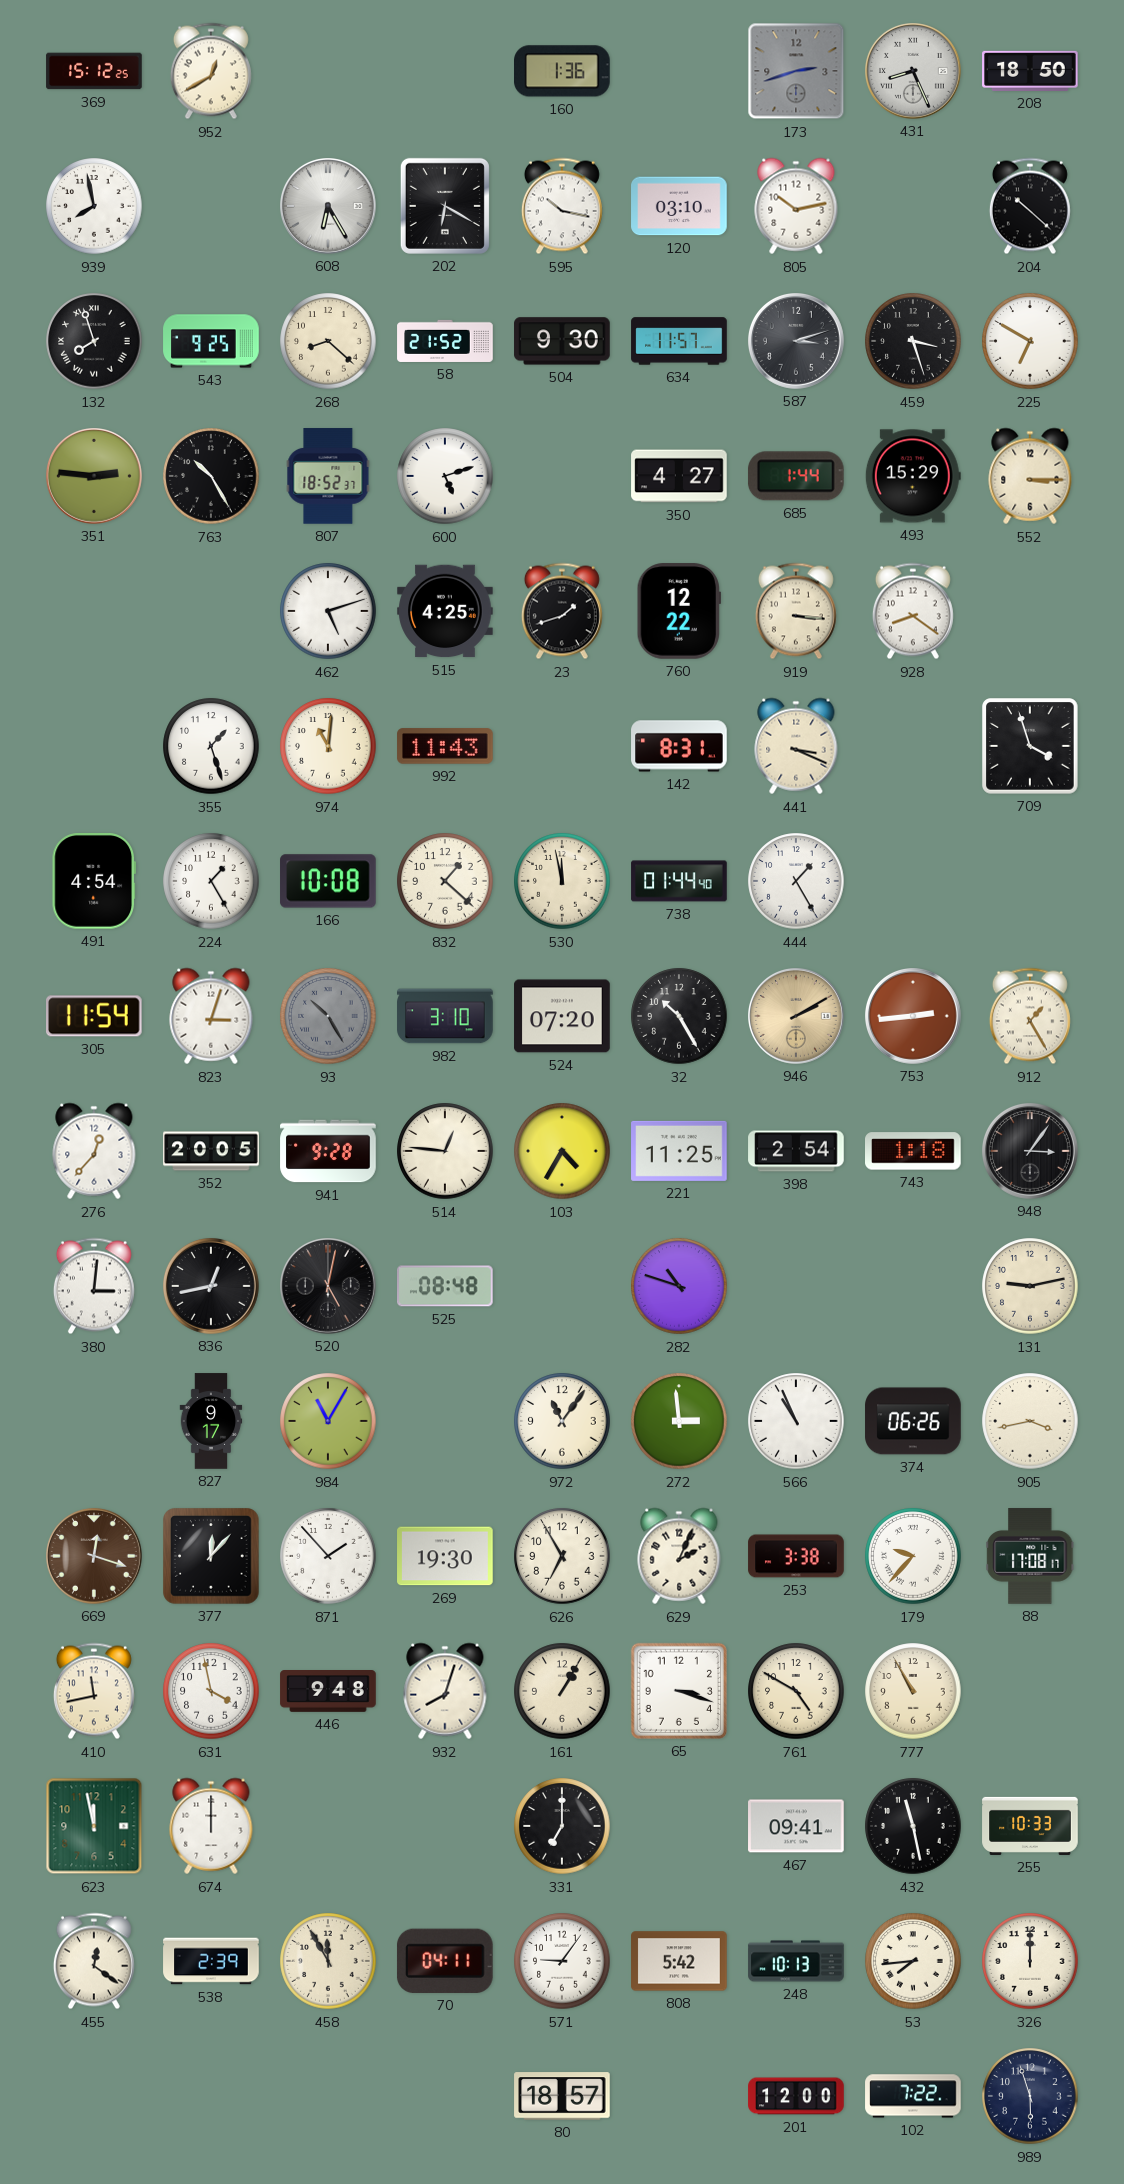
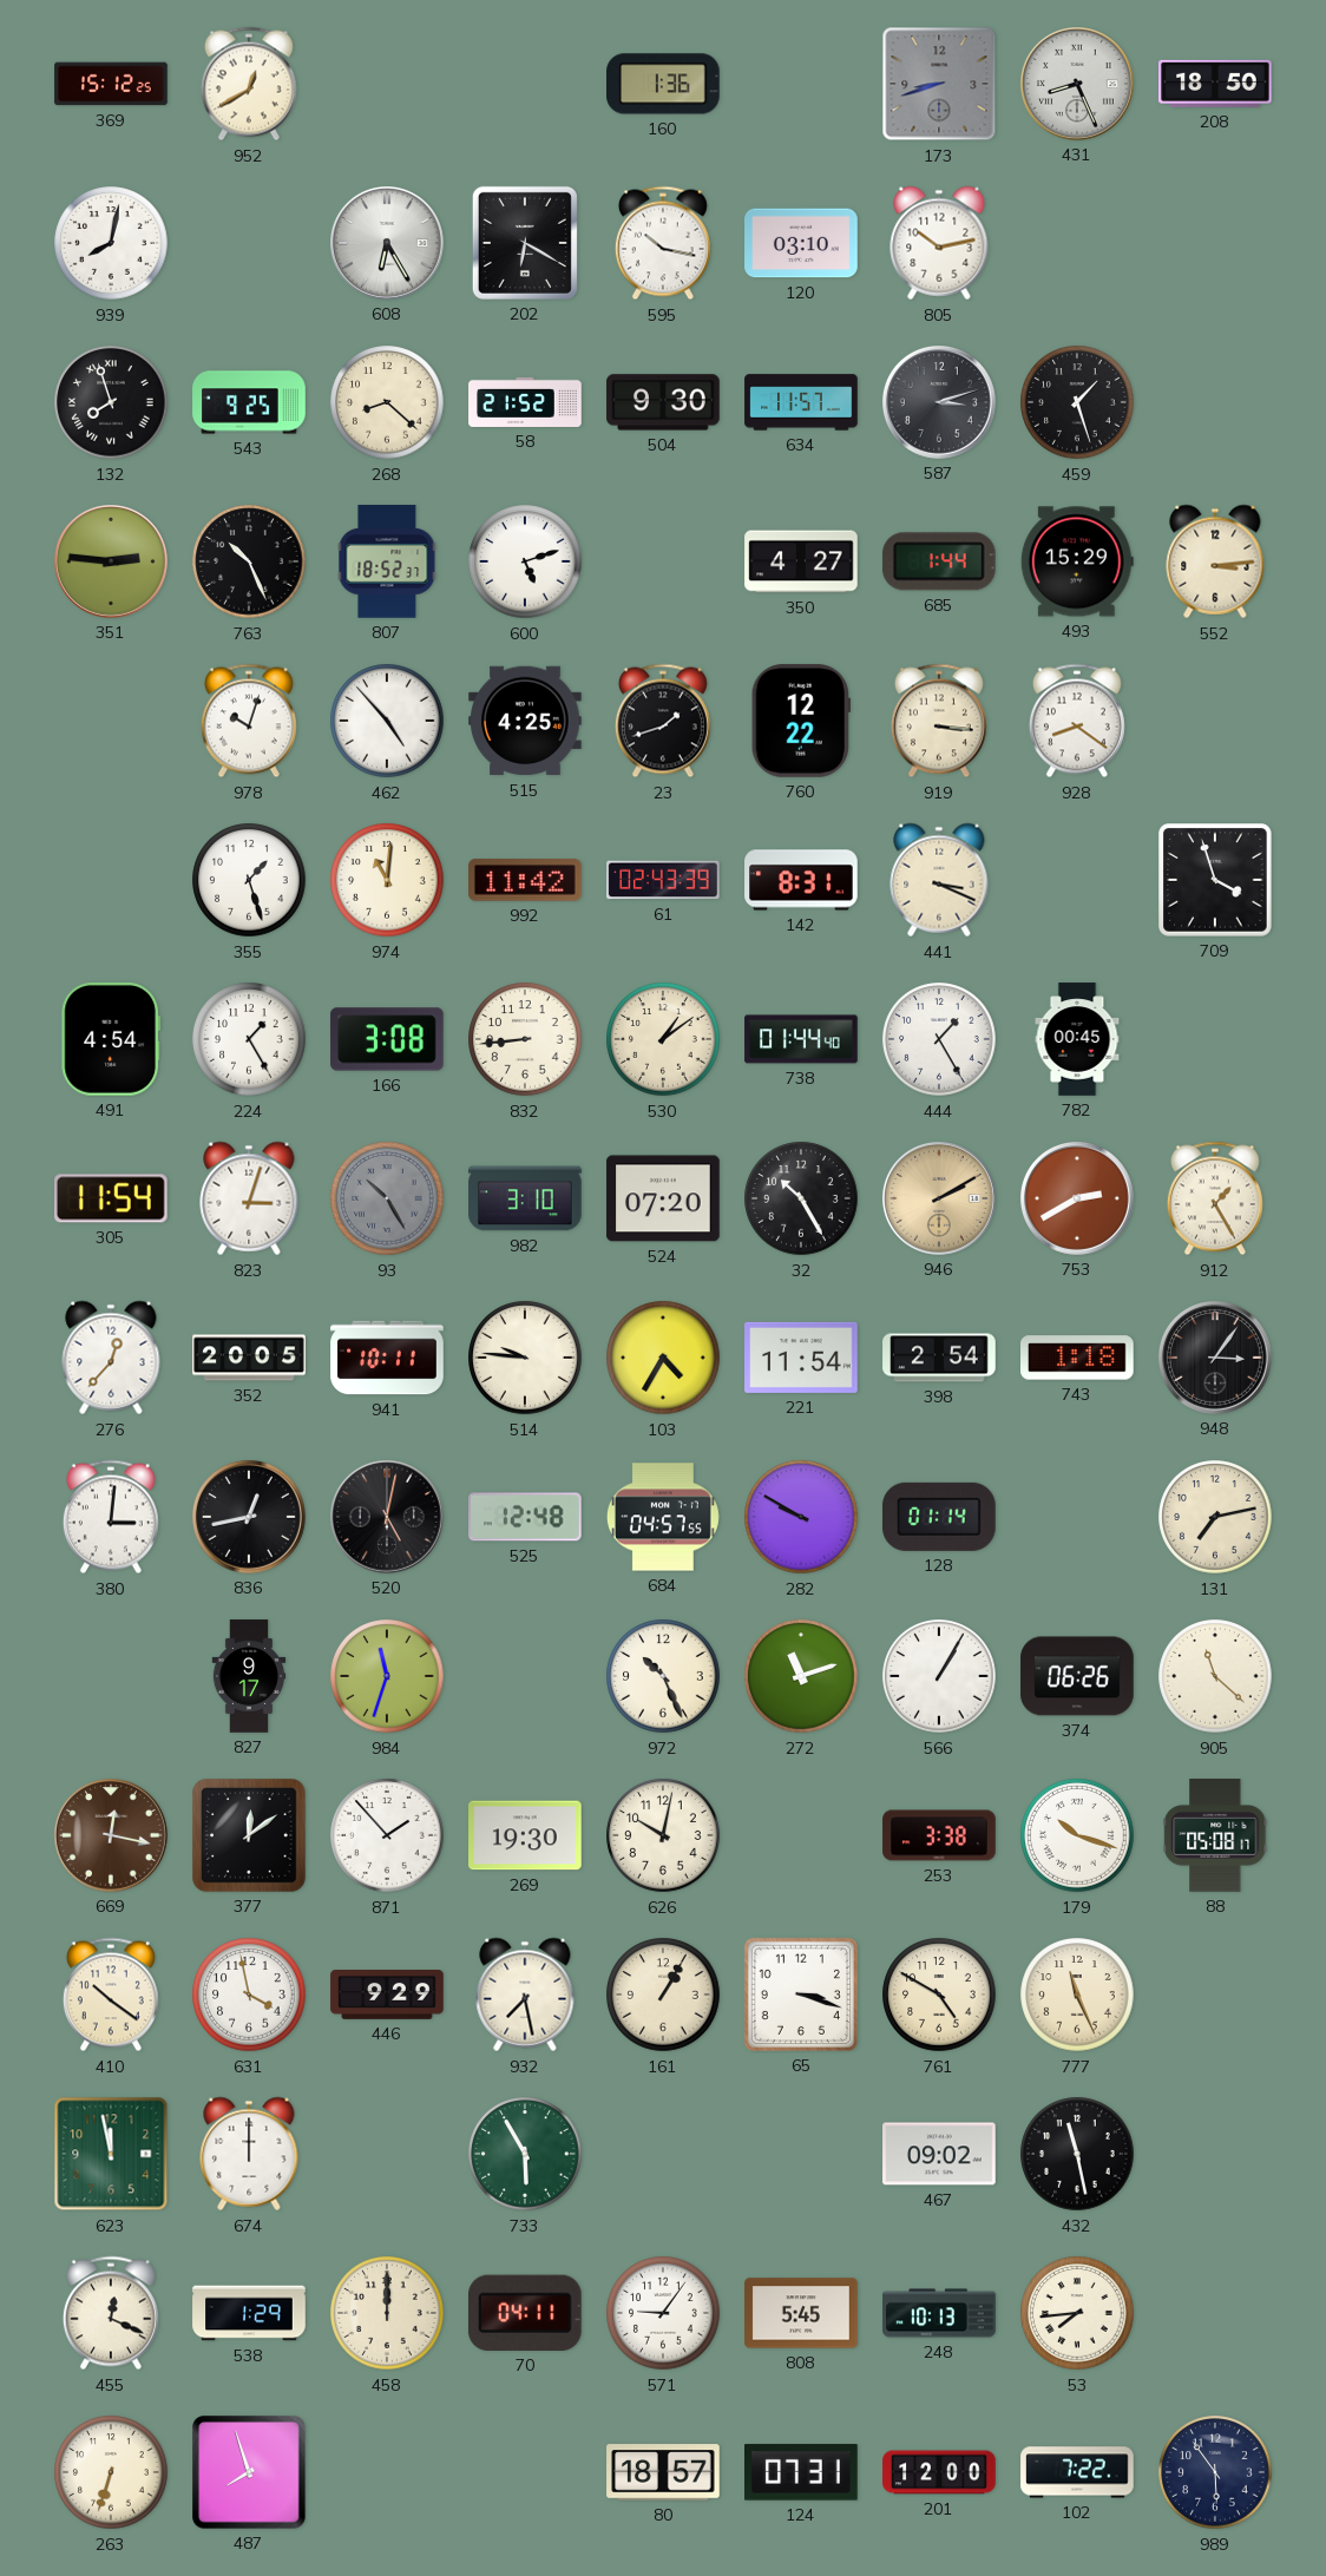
173: 2:42 -> 8:42 (939, 84)
939: 7:58 -> 8:02 (111, 243)
204: 10:22 -> none (1030, 206)
459: 3:27 -> 1:27 (1077, 402)
225: 6:50 -> none (1030, 341)
763: 10:25 -> 10:26 (249, 561)
552: 3:15 -> 3:14 (1215, 561)
978: none -> 10:03 (249, 721)
462: 5:12 -> 4:53 (387, 721)
992: 11:43 -> 11:42 (525, 880)
61: none -> 02:43 (663, 880)
166: 10:08 -> 3:08 (387, 1039)
832: 1:22 -> 8:44 (525, 1039)
530: 11:58 -> 1:09 (663, 1039)
782: none -> 00:45 (1077, 1039)
753: 2:44 -> 2:40 (1078, 1200)
941: 9:28 -> 10:11 (387, 1358)
514: 12:46 -> 9:46 (525, 1358)
221: 11:25 -> 11:54 (801, 1358)
525: 08:48 -> 12:48 (526, 1517)
684: none -> 04:57 (663, 1517)
282: 10:48 -> 9:50 (801, 1517)
128: none -> 01:14 (940, 1517)
131: 9:13 -> 7:13 (1215, 1517)
984: 11:05 -> 11:33 (387, 1676)
972: 11:06 -> 10:26 (663, 1676)
272: 2:59 -> 11:12 (801, 1676)
566: 10:56 -> 1:05 (939, 1676)
905: 3:43 -> 11:22 (1215, 1676)
669: 12:18 -> 12:17 (112, 1836)
377: 12:07 -> 12:09 (250, 1836)
626: 6:55 -> 10:02 (663, 1835)
629: 2:04 -> none (679, 1556)
179: 9:37 -> 10:18 (1077, 1835)
88: 17:08 -> 05:08 (1215, 1835)
410: 11:43 -> 10:21 (111, 1995)
446: 9:48 -> 9:29 (387, 1996)
932: 8:03 -> 7:28 (525, 1995)
777: 10:55 -> 11:26 (1077, 1995)
733: none -> 5:55 (525, 2154)
331: 7:00 -> none (562, 1826)
467: 09:41 -> 09:02 (939, 2154)
255: 10:33 -> none (1030, 1826)
455: 12:21 -> 12:19 (111, 2313)
538: 2:39 -> 1:29 (249, 2313)
458: 11:55 -> 12:00 (387, 2313)
808: 5:42 -> 5:45 (801, 2313)
326: 12:00 -> none (1030, 1961)
263: none -> 6:33 (111, 2472)
487: none -> 7:57 (250, 2473)
124: none -> 07:31 (802, 2472)
989: 5:57 -> 5:54 (1215, 2472)
